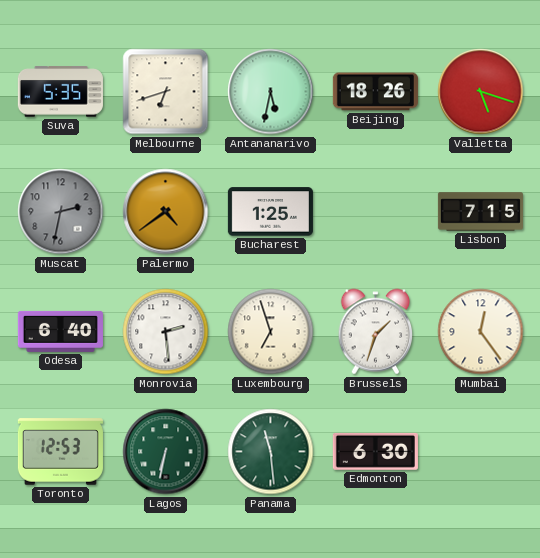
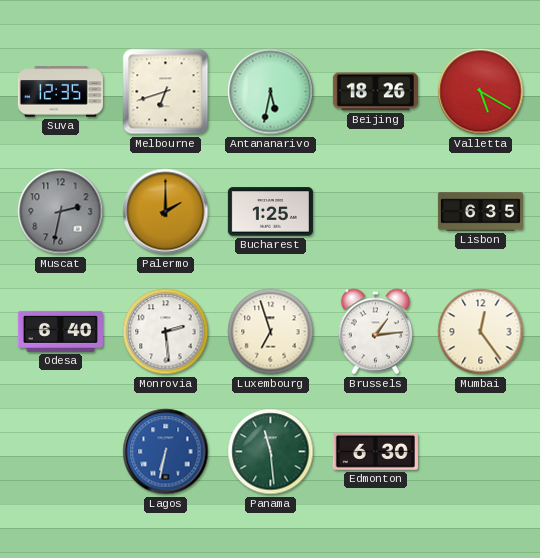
Suva: 5:35 -> 12:35 (60, 92)
Valletta: 5:18 -> 5:20 (481, 92)
Palermo: 4:39 -> 2:00 (166, 212)
Lisbon: 7:15 -> 6:35 (480, 212)
Brussels: 1:33 -> 1:14 (376, 332)
Toronto: 12:53 -> none (60, 452)
Lagos dial: green -> blue (166, 452)
